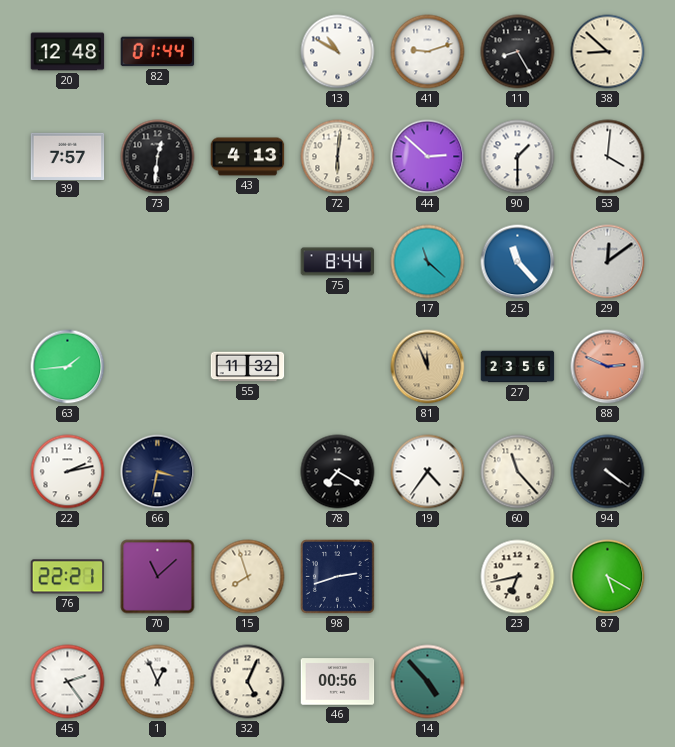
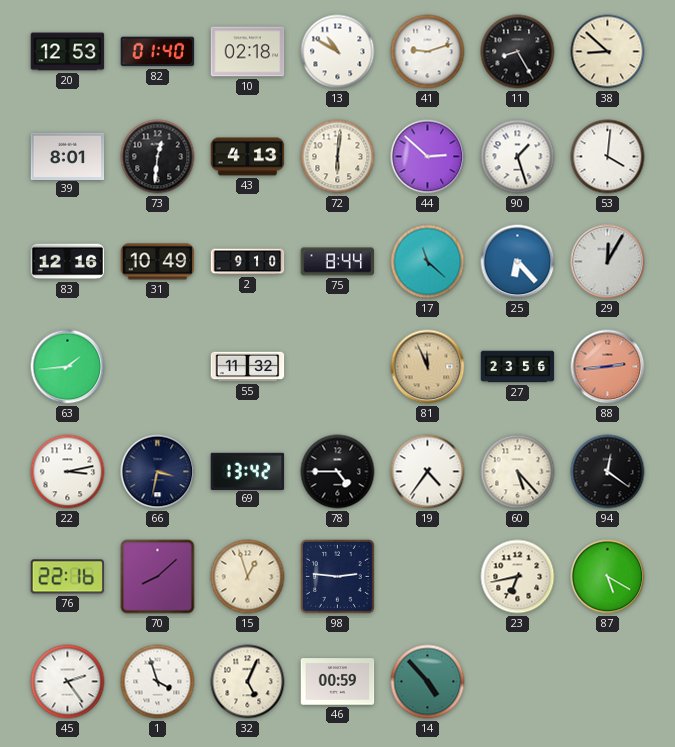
20: 12:48 -> 12:53 (68, 52)
82: 01:44 -> 01:40 (158, 52)
10: none -> 02:18 (248, 52)
39: 7:57 -> 8:01 (68, 156)
90: 1:30 -> 1:27 (518, 157)
83: none -> 12:16 (68, 262)
31: none -> 10:49 (158, 262)
2: none -> 9:10 (248, 262)
25: 11:23 -> 6:23 (518, 262)
29: 12:09 -> 12:05 (608, 262)
88: 2:49 -> 2:44 (608, 367)
22: 2:13 -> 3:13 (68, 472)
69: none -> 13:42 (248, 471)
78: 7:20 -> 4:45 (338, 472)
60: 11:23 -> 5:23 (518, 472)
94: 4:21 -> 12:21 (608, 472)
76: 22:21 -> 22:16 (68, 577)
70: 11:08 -> 8:08 (158, 577)
15: 7:57 -> 12:57 (248, 577)
98: 2:42 -> 2:46 (338, 577)
1: 12:56 -> 3:57 (158, 682)
46: 00:56 -> 00:59 (338, 682)
